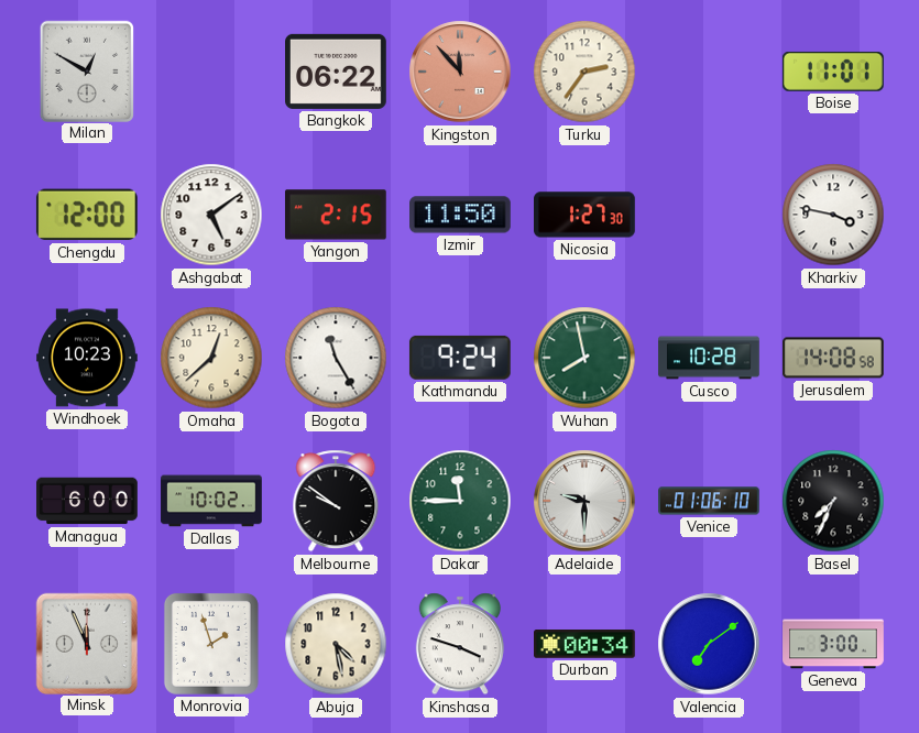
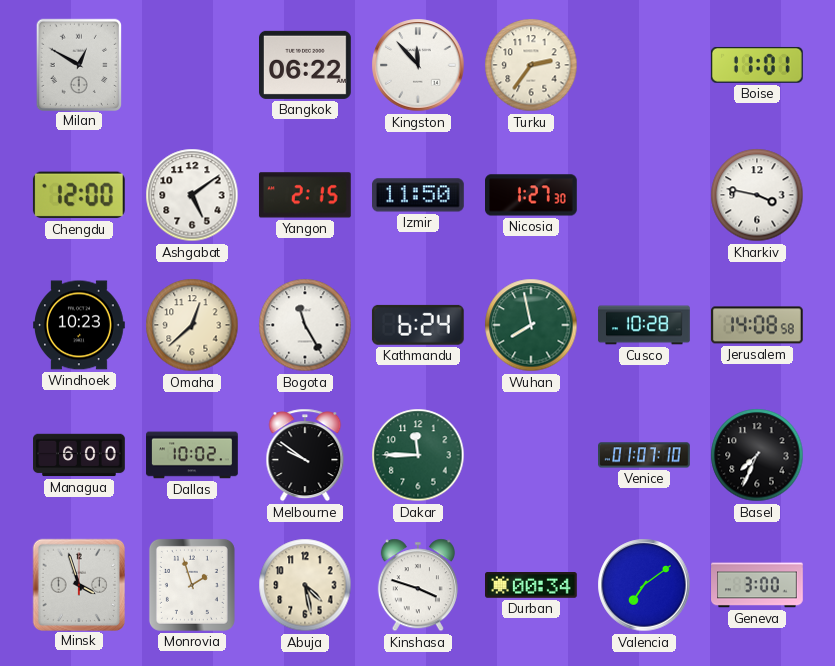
Kingston dial: salmon -> white (418, 65)
Kathmandu: 9:24 -> 6:24 (418, 325)
Adelaide: 9:30 -> none (584, 501)
Venice: 01:06 -> 01:07 (644, 455)
Minsk: 11:56 -> 3:57 (78, 584)
